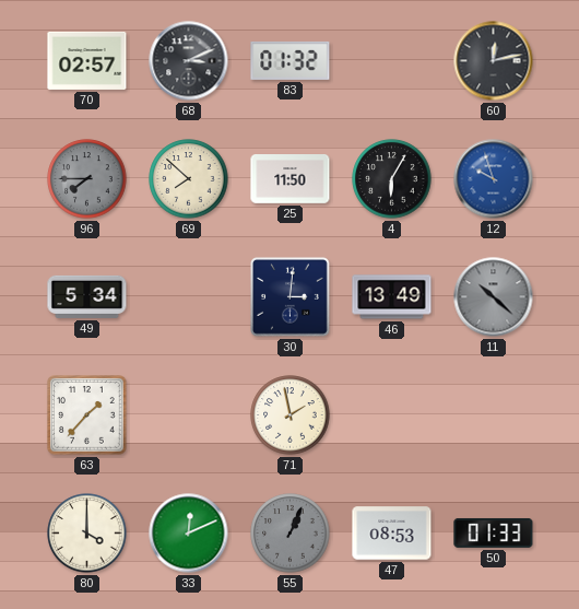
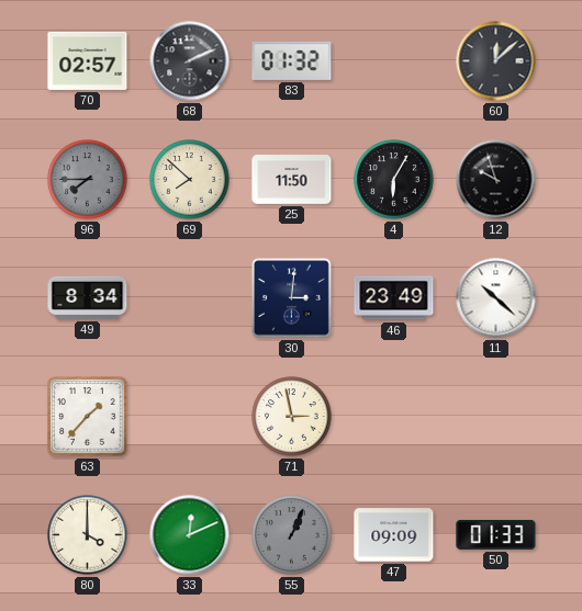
68: 3:11 -> 2:11 (190, 61)
60: 12:13 -> 12:08 (496, 61)
12 dial: blue -> black (496, 180)
49: 5:34 -> 8:34 (88, 297)
46: 13:49 -> 23:49 (394, 298)
11 dial: grey -> white (496, 298)
71: 1:58 -> 2:58 (292, 417)
47: 08:53 -> 09:09 (394, 535)
